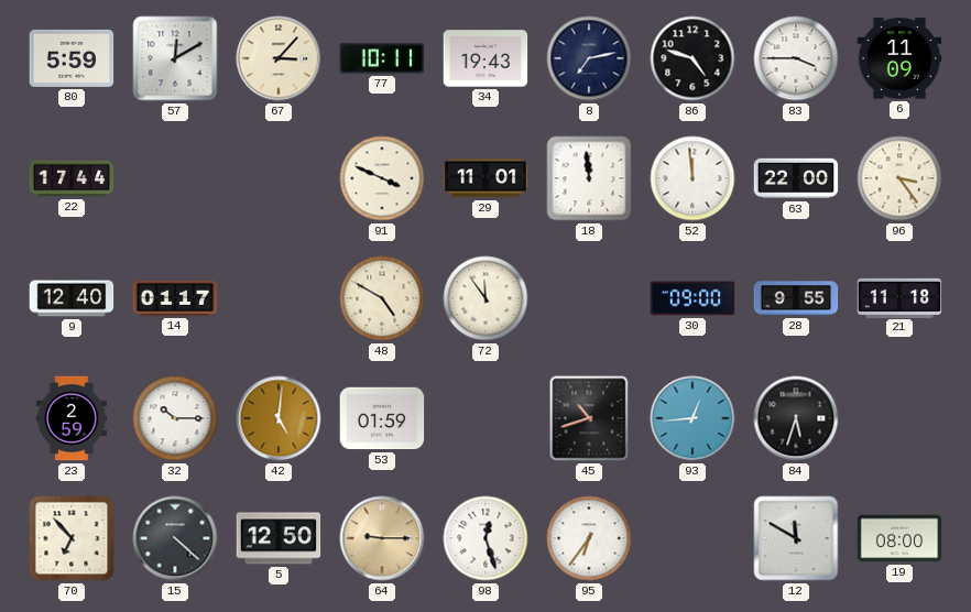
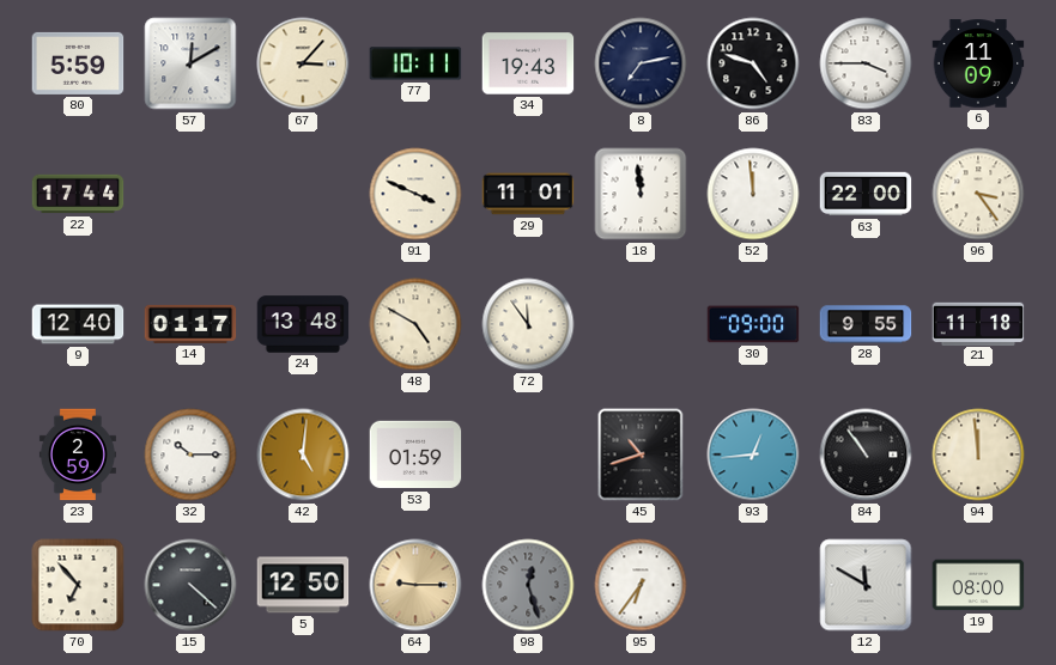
24: none -> 13:48 (303, 324)
84: 5:33 -> 10:54 (866, 454)
94: none -> 11:59 (978, 454)
98 dial: white -> grey (528, 585)
